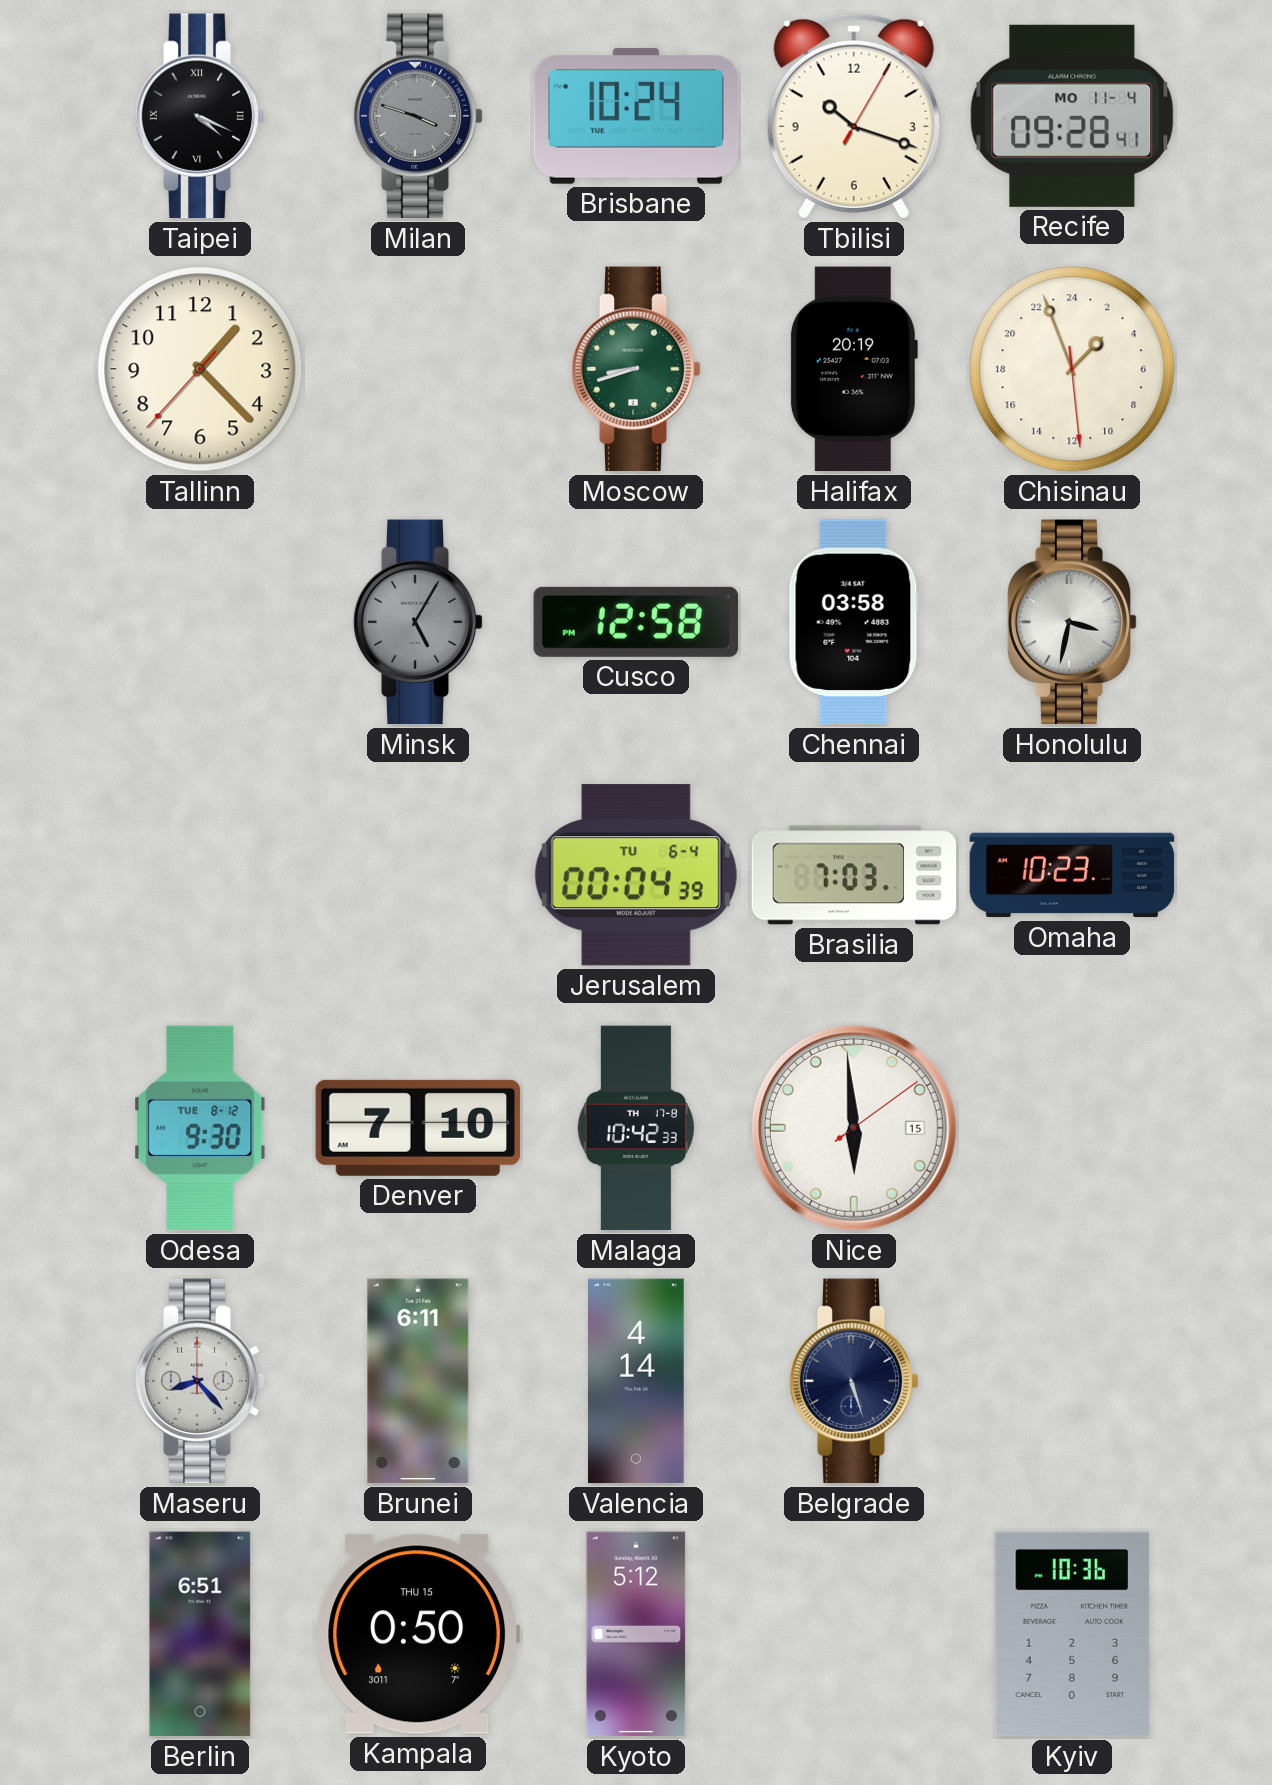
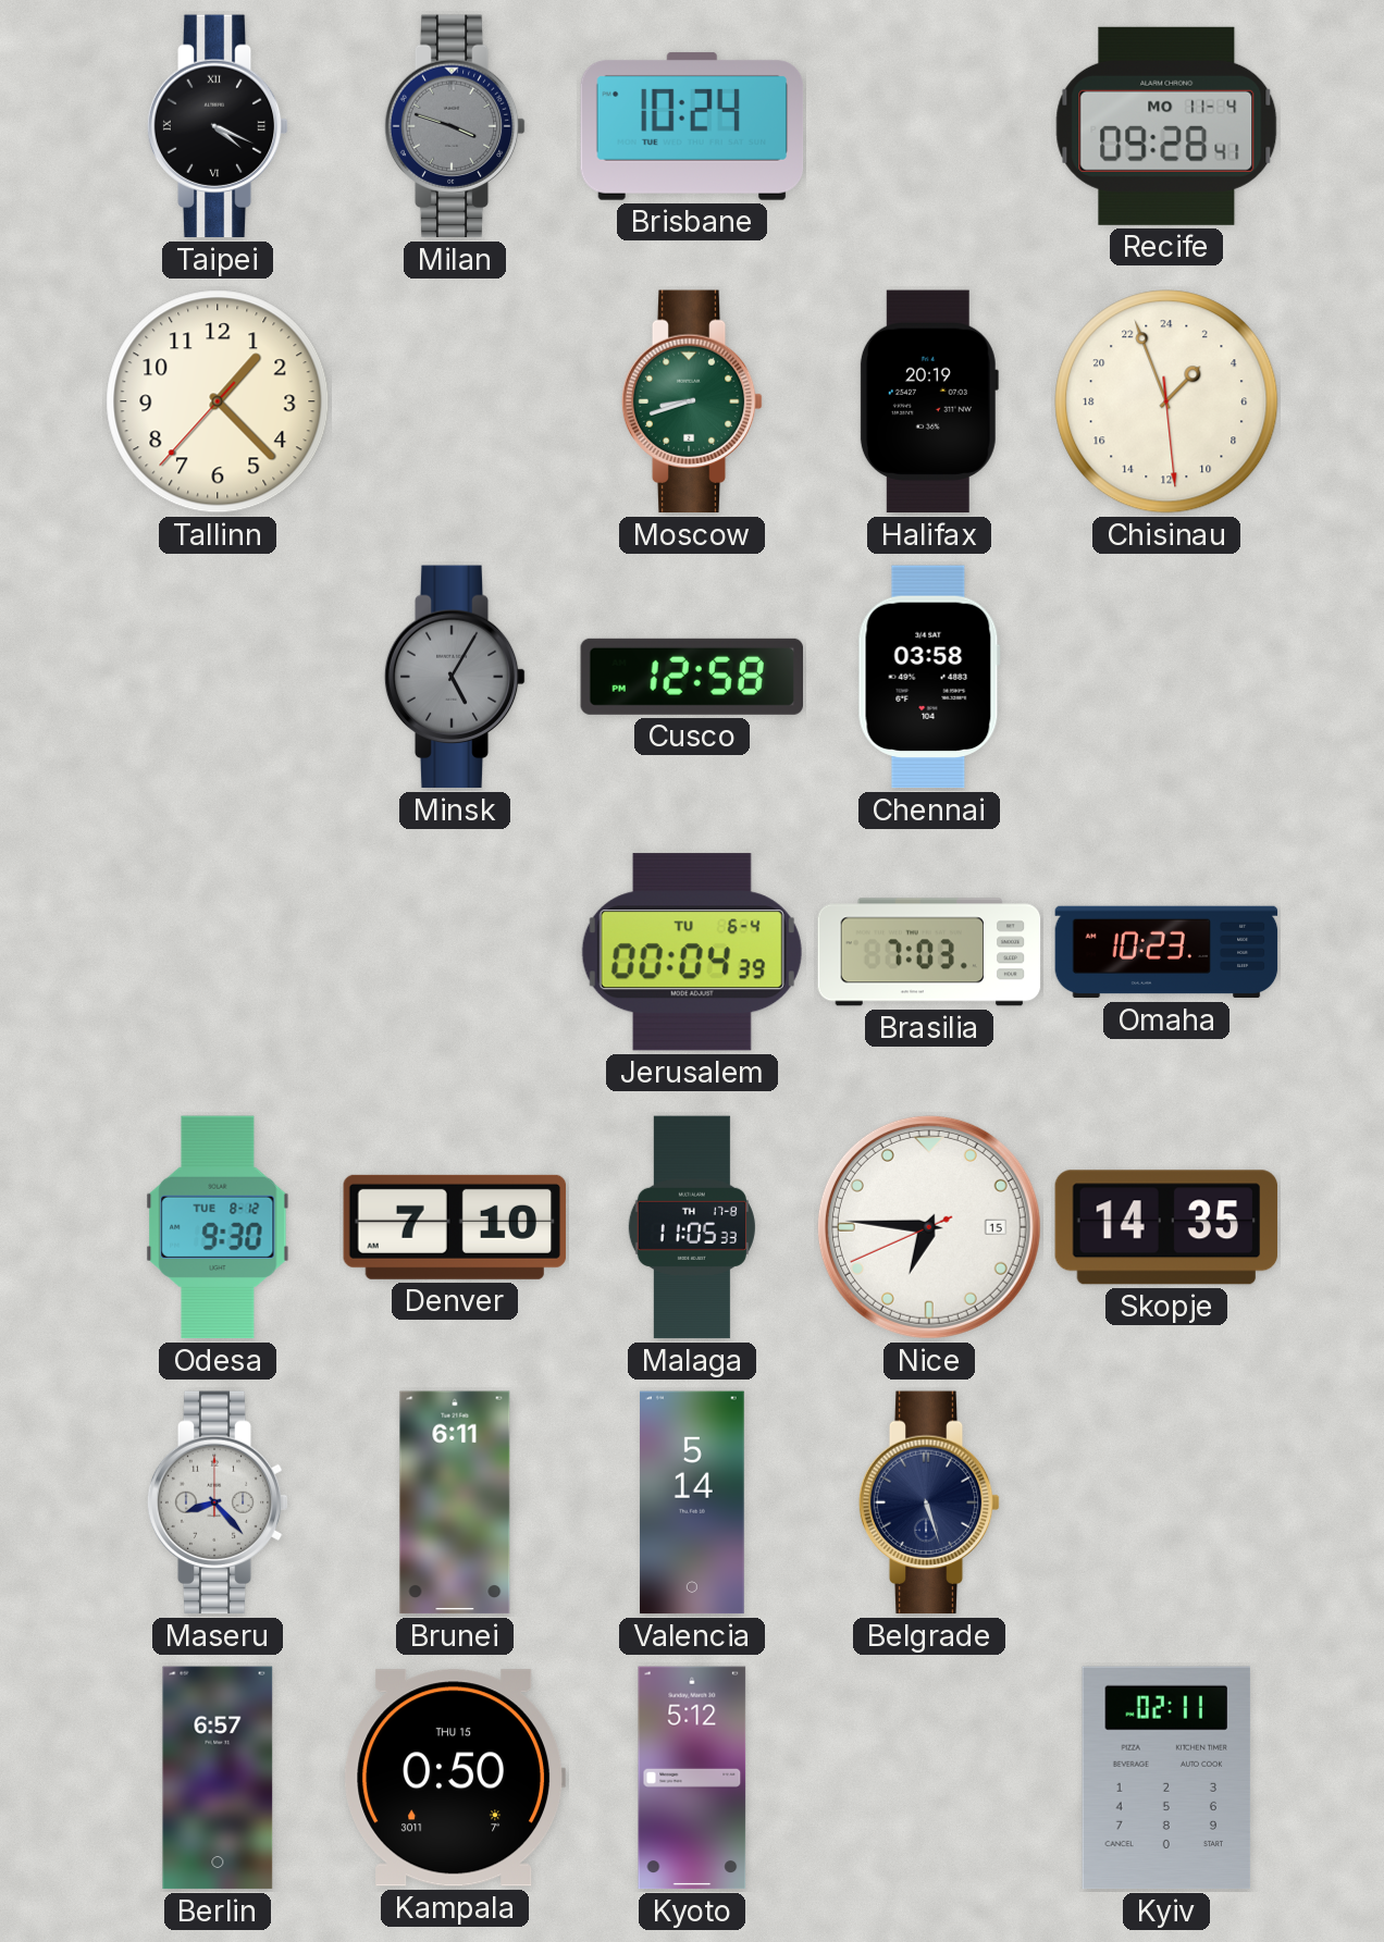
Tbilisi: 10:18 -> none (854, 116)
Honolulu: 3:32 -> none (1072, 622)
Malaga: 10:42 -> 11:05 (692, 1227)
Nice: 5:59 -> 6:45 (929, 1227)
Skopje: none -> 14:35 (1166, 1227)
Valencia: 4:14 -> 5:14 (693, 1502)
Berlin: 6:51 -> 6:57 (218, 1778)
Kyiv: 10:36 -> 02:11 (1166, 1778)
